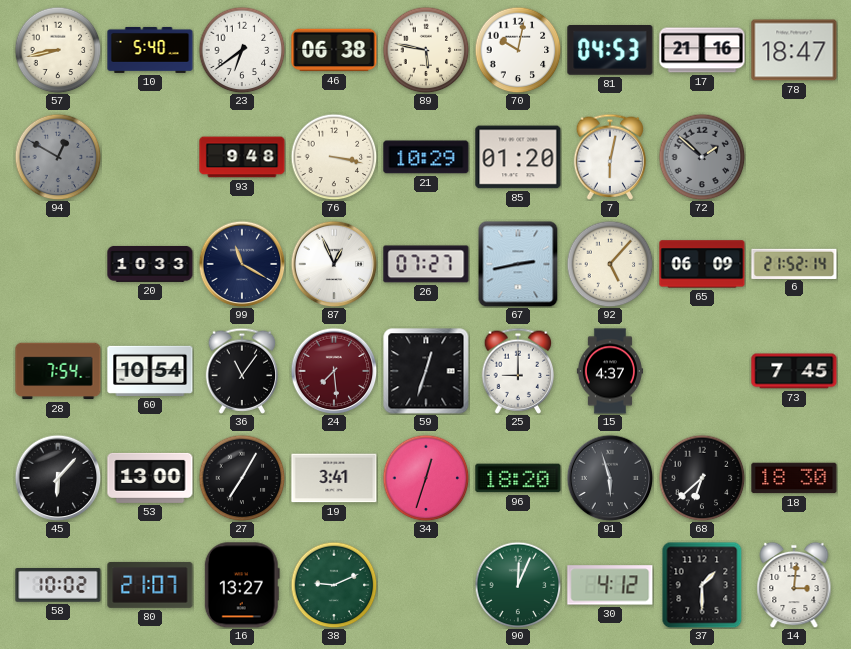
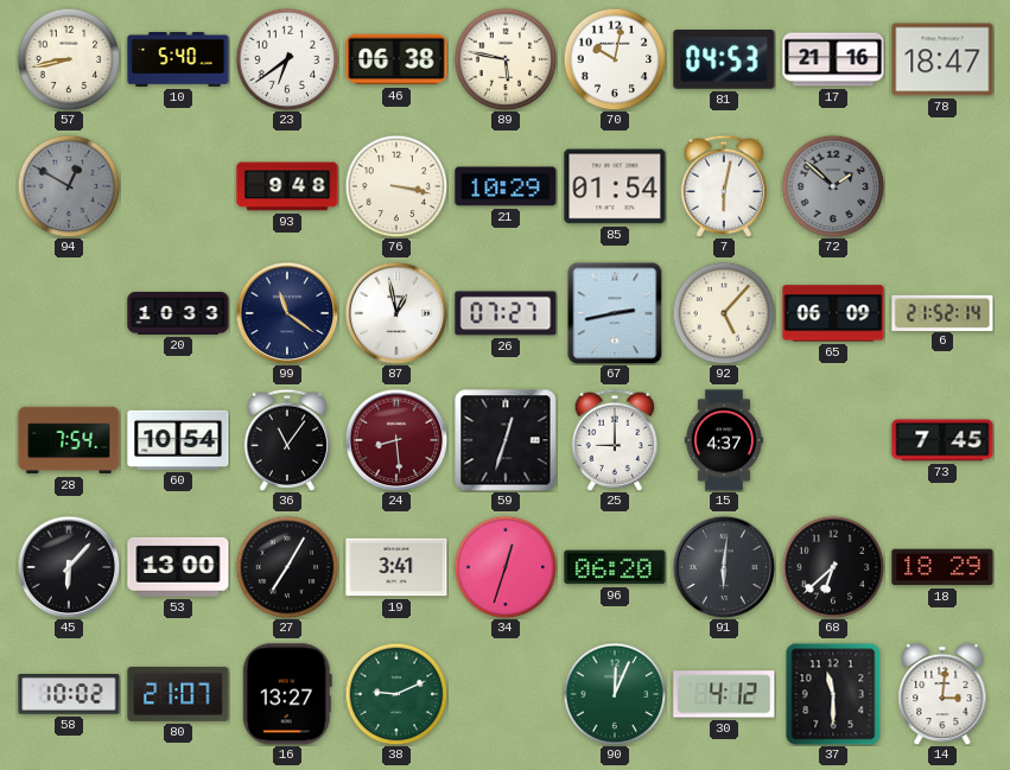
85: 01:20 -> 01:54 (615, 186)
99: 11:20 -> 11:21 (287, 313)
87: 12:56 -> 12:58 (396, 313)
24: 7:29 -> 8:29 (396, 440)
96: 18:20 -> 06:20 (615, 567)
91: 5:57 -> 6:01 (724, 567)
18: 18:30 -> 18:29 (942, 567)
37: 1:30 -> 11:30 (833, 694)
